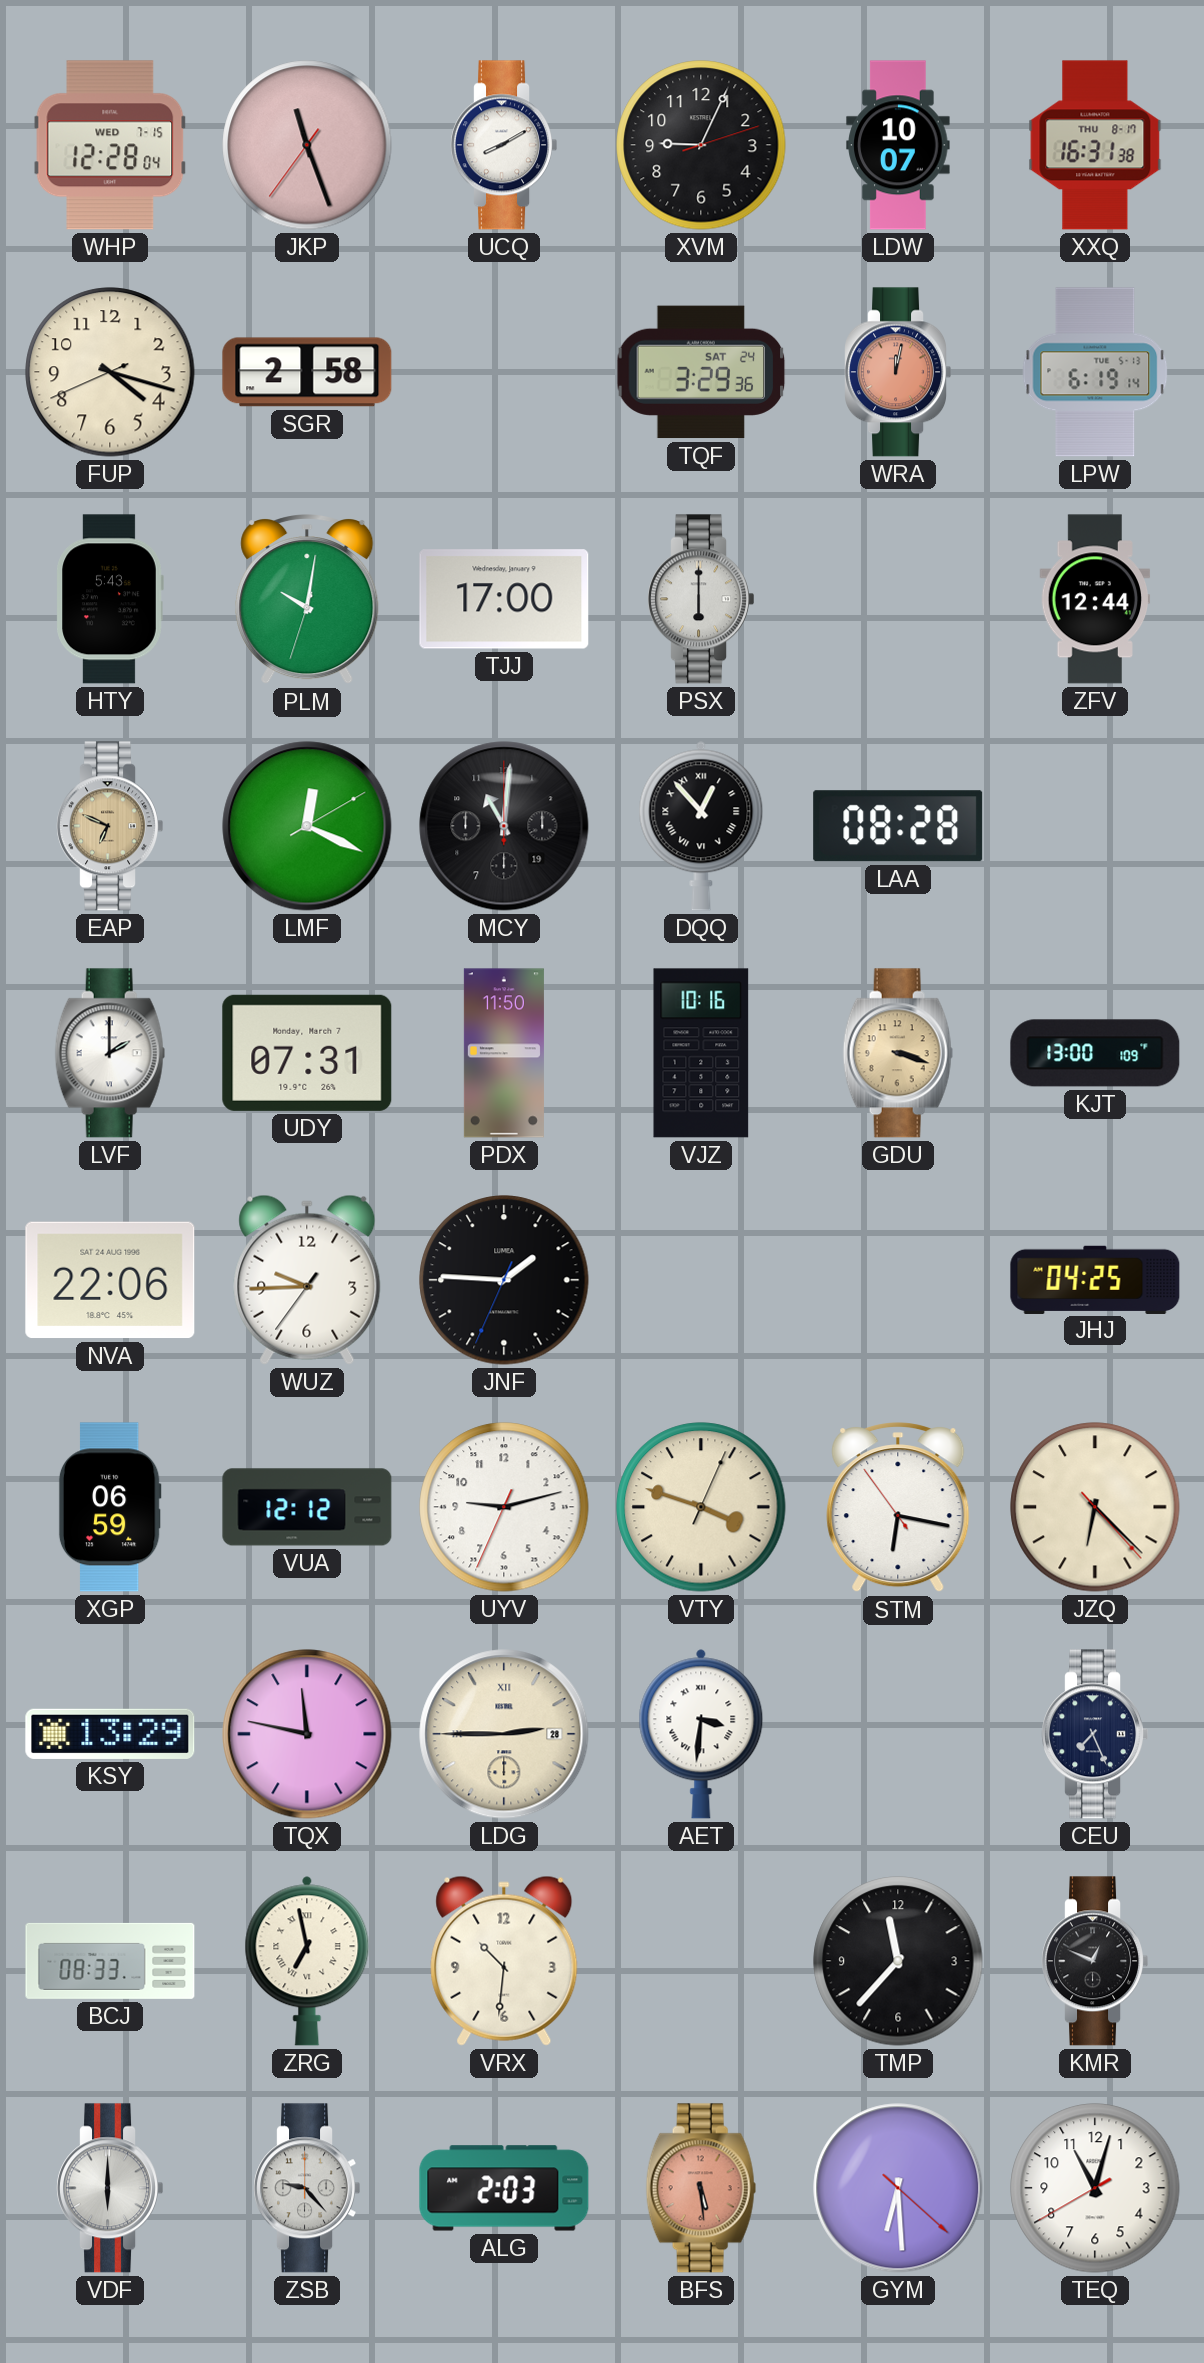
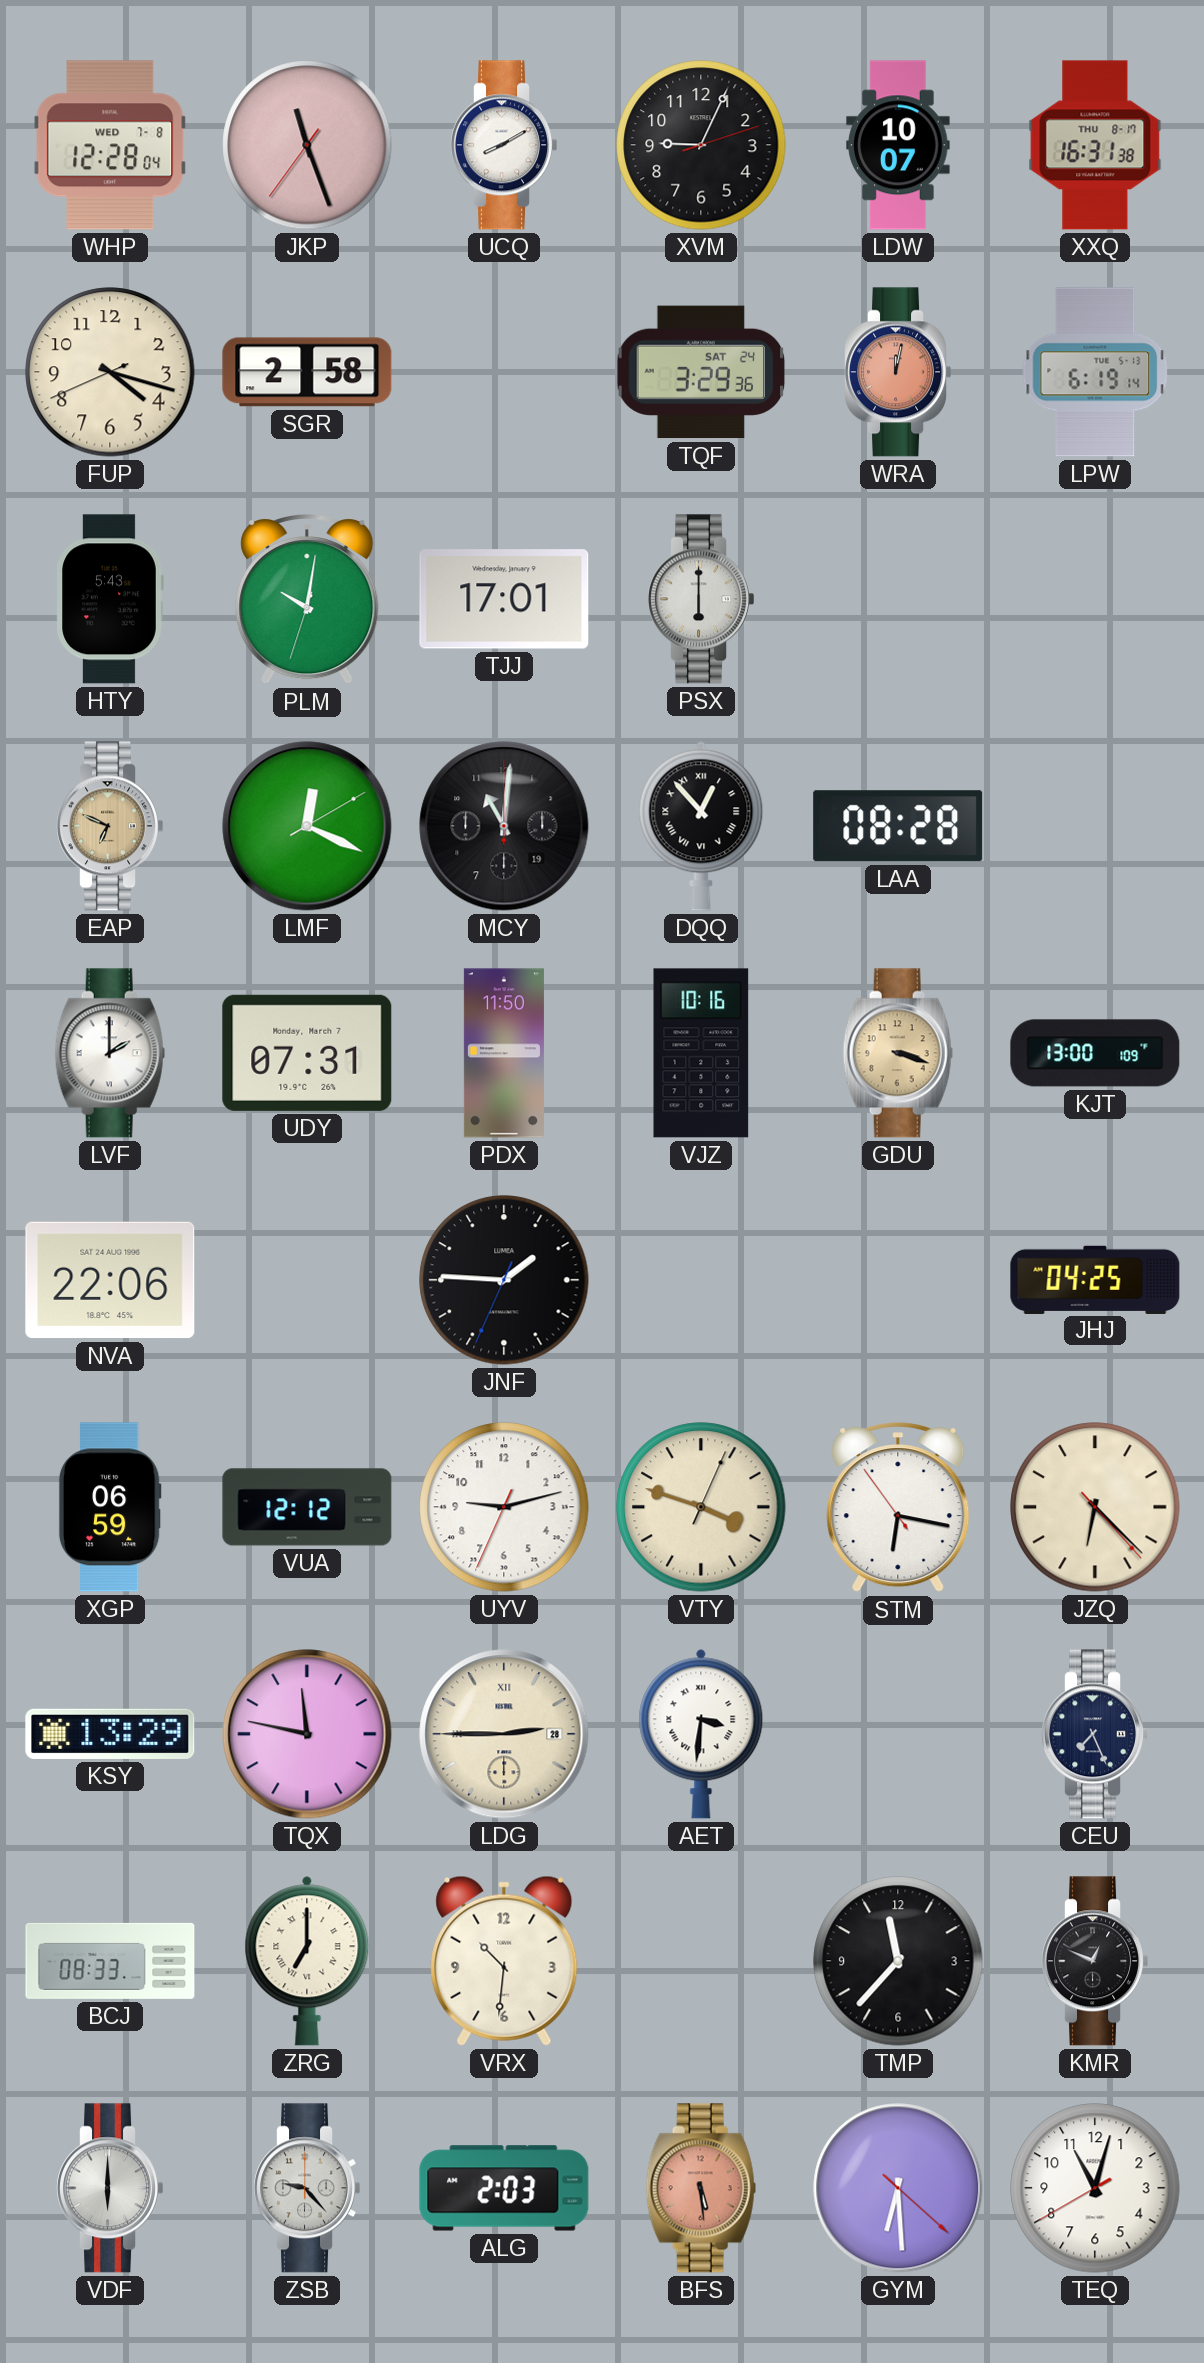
WHP date: WED 7-15 -> WED 7-8 (110, 145)
TJJ: 17:00 -> 17:01 (504, 599)
ZFV: 12:44 -> none (1095, 599)
WUZ: 9:44 -> none (307, 1280)
ZRG: 6:58 -> 7:00 (307, 1961)
